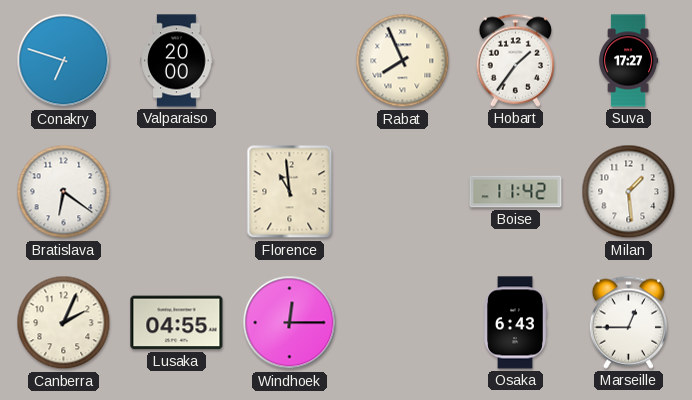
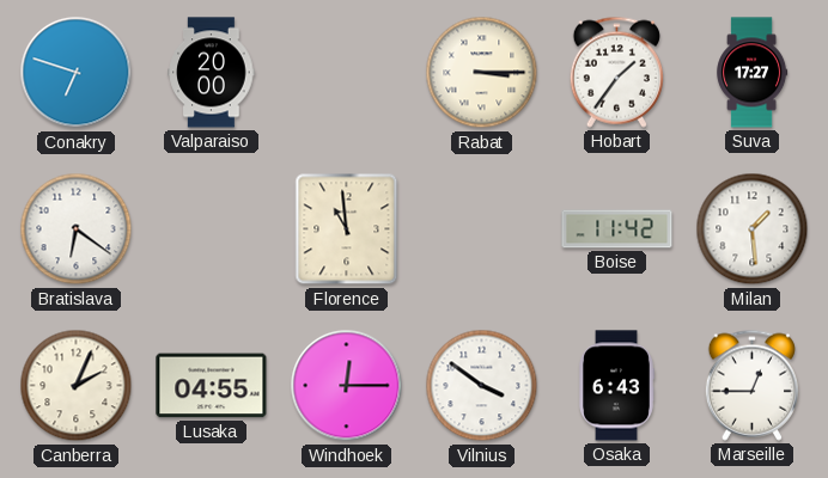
Rabat: 7:56 -> 3:15 (482, 73)
Vilnius: none -> 3:51 (482, 386)
